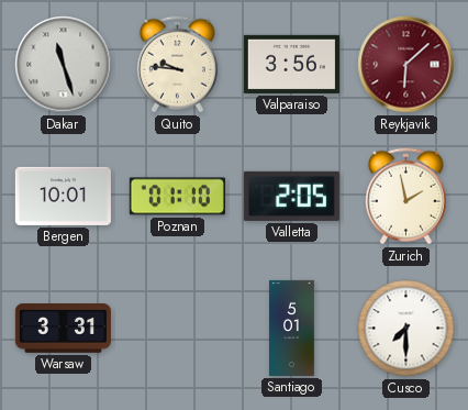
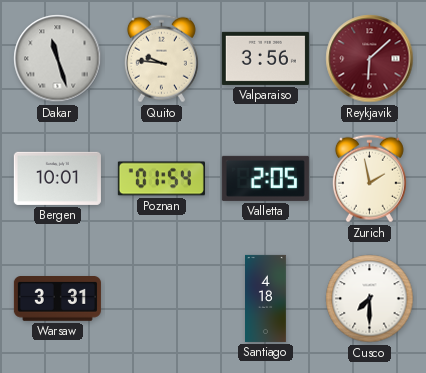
Poznan: 01:10 -> 01:54 (161, 179)
Santiago: 5:01 -> 4:18 (266, 298)
